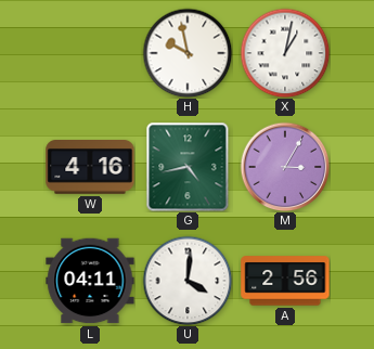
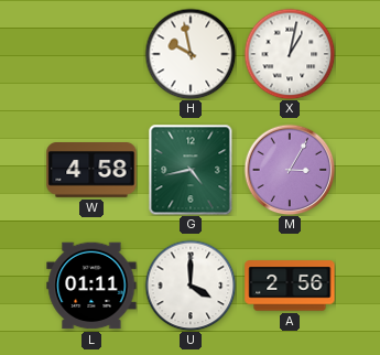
W: 4:16 -> 4:58 (91, 170)
L: 04:11 -> 01:11 (91, 286)
U: 4:01 -> 4:00 (191, 286)
